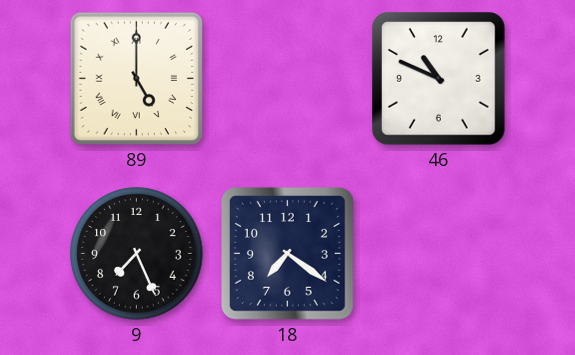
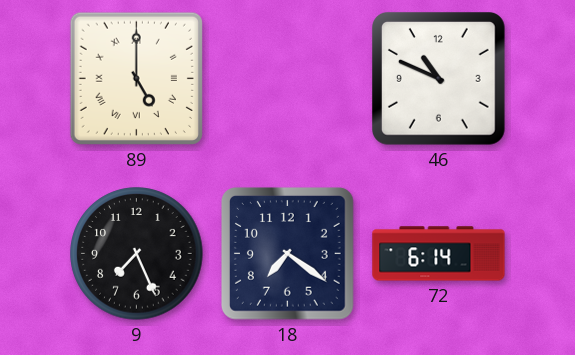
72: none -> 6:14 (439, 254)
